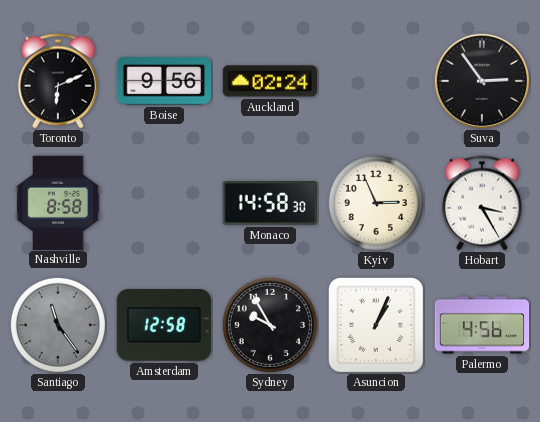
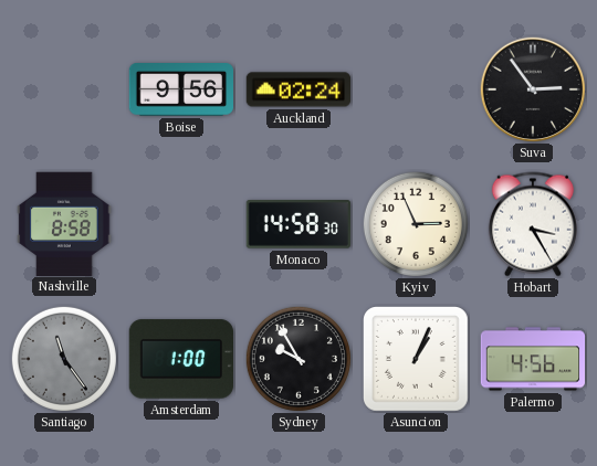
Toronto: 6:11 -> none (58, 81)
Amsterdam: 12:58 -> 1:00 (180, 359)
